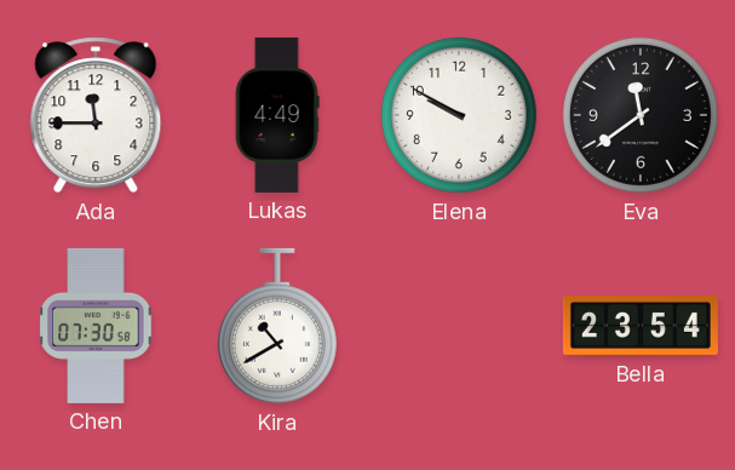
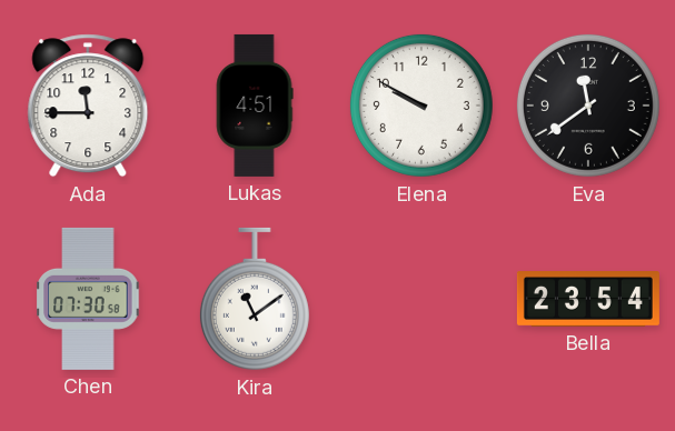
Lukas: 4:49 -> 4:51 (255, 106)
Kira: 10:40 -> 11:09 (255, 299)
